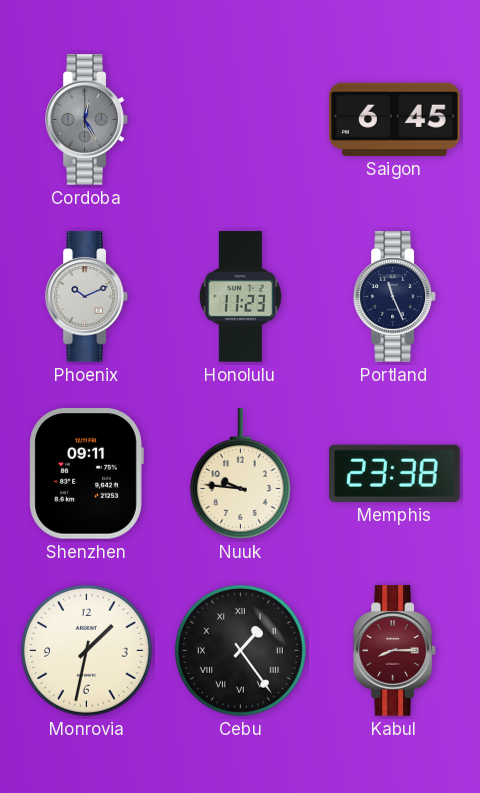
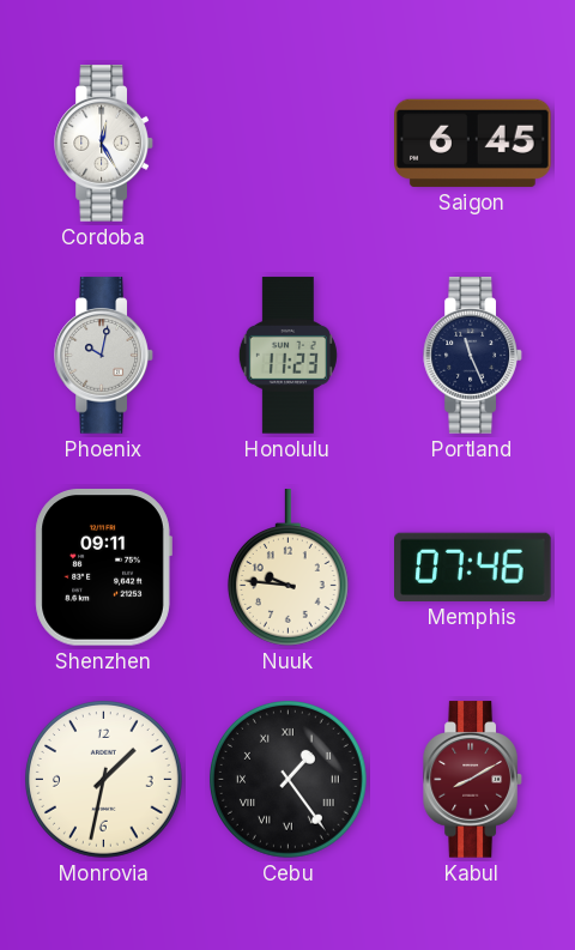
Cordoba dial: grey -> white (104, 144)
Phoenix: 10:11 -> 10:02 (104, 356)
Memphis: 23:38 -> 07:46 (473, 567)
Kabul: 8:15 -> 8:10 (473, 780)
